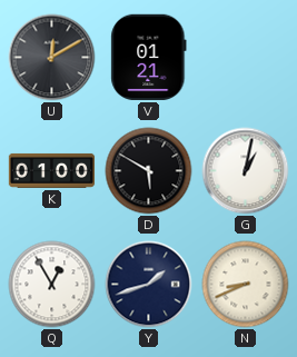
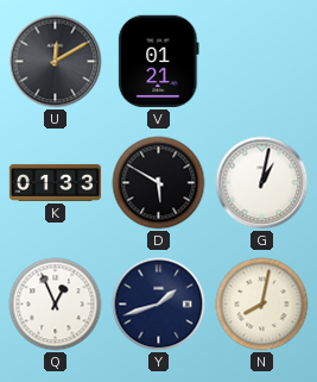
K: 01:00 -> 01:33 (56, 182)
Q: 12:55 -> 12:56 (56, 305)
N: 8:41 -> 8:02 (262, 305)
